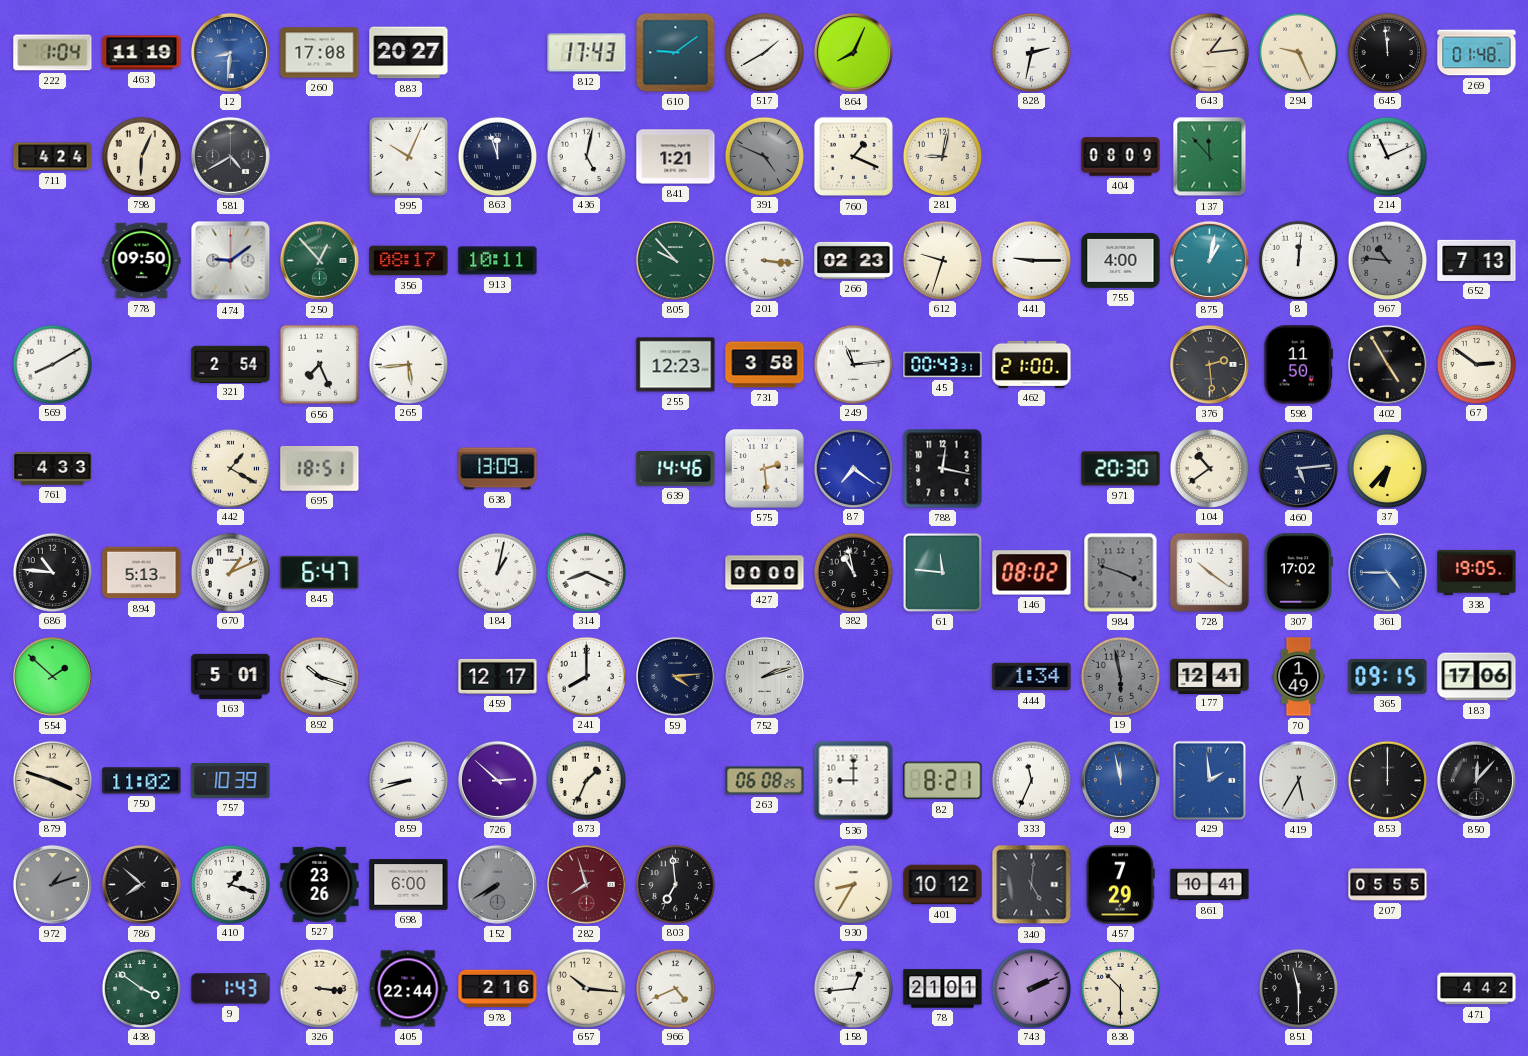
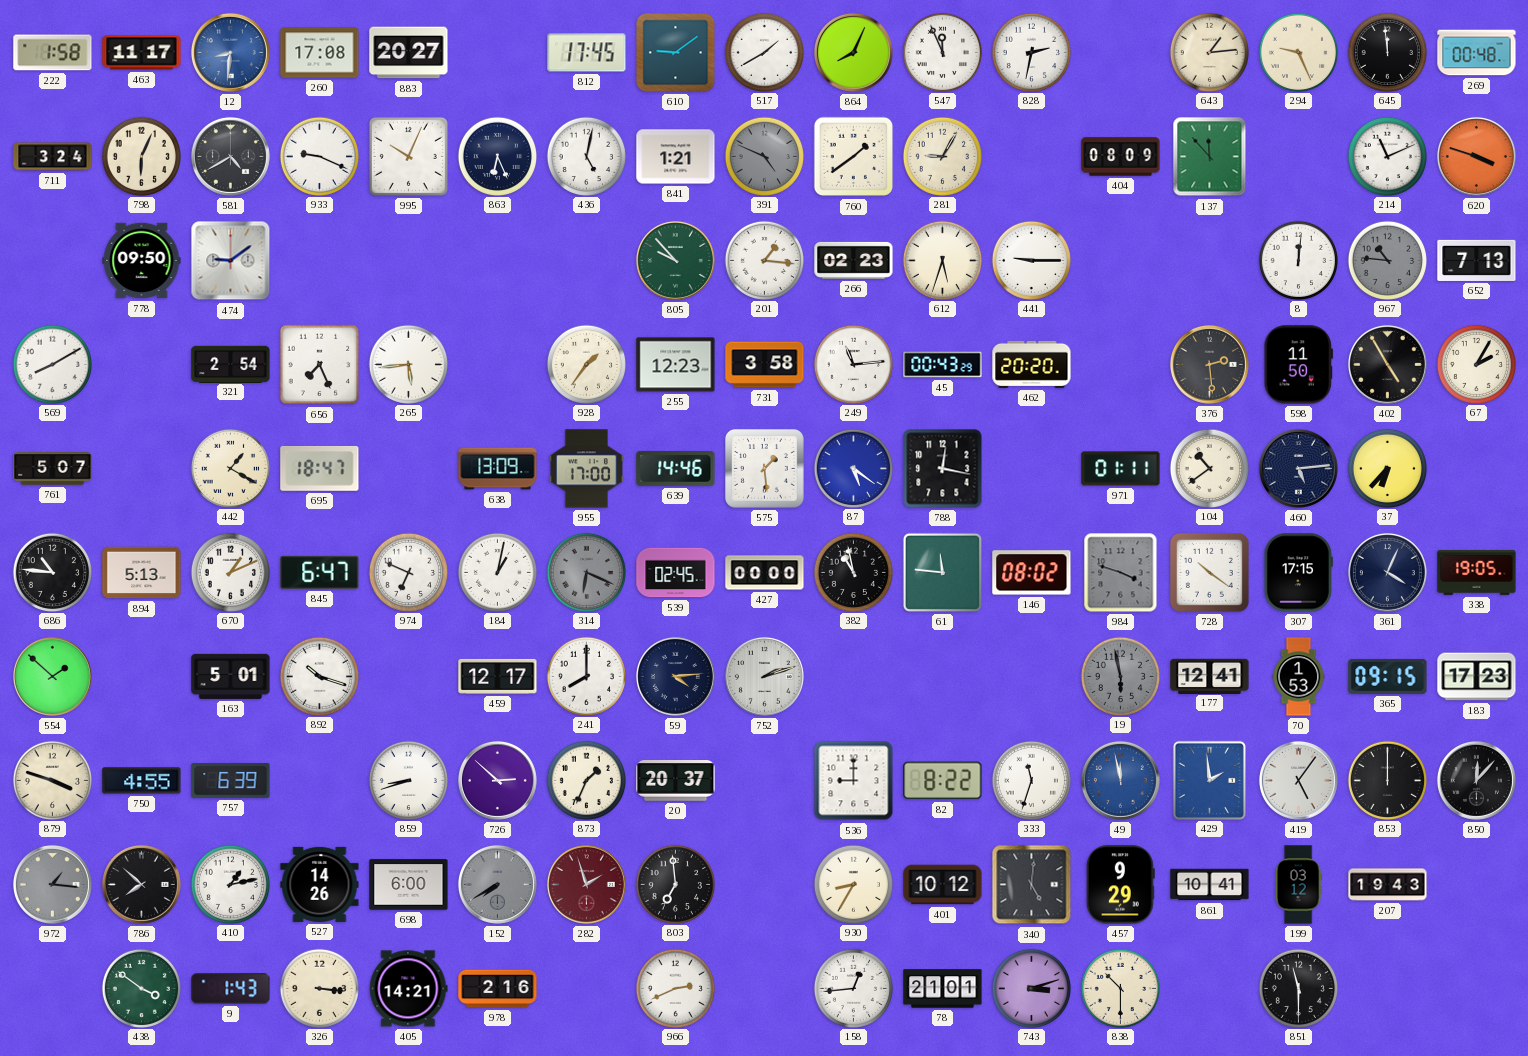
222: 1:04 -> 1:58 (53, 53)
463: 11:19 -> 11:17 (142, 53)
812: 17:43 -> 17:45 (587, 53)
547: none -> 11:56 (942, 52)
269: 01:48 -> 00:48 (1477, 53)
711: 4:24 -> 3:24 (53, 157)
933: none -> 9:19 (319, 156)
863: 11:57 -> 6:26 (497, 156)
760: 1:19 -> 1:39 (854, 157)
281: 9:02 -> 9:05 (942, 156)
620: none -> 3:48 (1476, 156)
250: 12:53 -> none (319, 260)
356: 08:17 -> none (409, 261)
913: 10:11 -> none (498, 261)
201: 3:16 -> 1:16 (764, 260)
612: 9:33 -> 5:33 (942, 260)
755: 4:00 -> none (1121, 260)
875: 1:02 -> none (1209, 260)
928: none -> 1:36 (586, 364)
45: 00:43:31 -> 00:43:29 (943, 365)
462: 21:00 -> 20:20 (1032, 364)
67: 2:51 -> 2:05 (1476, 364)
761: 4:33 -> 5:07 (53, 469)
695: 18:51 -> 18:47 (320, 468)
955: none -> 17:00 (587, 469)
575: 2:29 -> 1:29 (765, 469)
87: 7:21 -> 5:21 (853, 468)
971: 20:30 -> 01:11 (1121, 469)
974: none -> 6:49 (408, 572)
314: 8:19 -> 6:19 (586, 572)
314 dial: white -> grey (586, 572)
539: none -> 02:45 (676, 573)
307: 17:02 -> 17:15 (1298, 573)
361: 4:45 -> 4:04 (1387, 572)
361 dial: blue -> navy (1387, 572)
444: 1:34 -> none (1032, 677)
70: 1:49 -> 1:53 (1299, 677)
183: 17:06 -> 17:23 (1477, 677)
750: 11:02 -> 4:55 (142, 781)
757: 10:39 -> 6:39 (231, 781)
20: none -> 20:37 (676, 781)
263: 06:08 -> none (765, 781)
82: 8:21 -> 8:22 (943, 781)
333: 11:34 -> 11:33 (1031, 780)
419: 5:35 -> 5:06 (1298, 780)
972: 1:12 -> 1:16 (52, 884)
410: 1:18 -> 1:13 (230, 884)
527: 23:26 -> 14:26 (320, 884)
282: 7:57 -> 1:57 (586, 884)
457: 7:29 -> 9:29 (1120, 885)
199: none -> 03:12 (1298, 885)
207: 05:55 -> 19:43 (1388, 885)
405: 22:44 -> 14:21 (409, 989)
657: 10:16 -> none (586, 988)
966: 4:41 -> 2:41 (675, 988)
743: 2:11 -> 3:12 (1031, 988)
471: 4:42 -> none (1477, 989)
